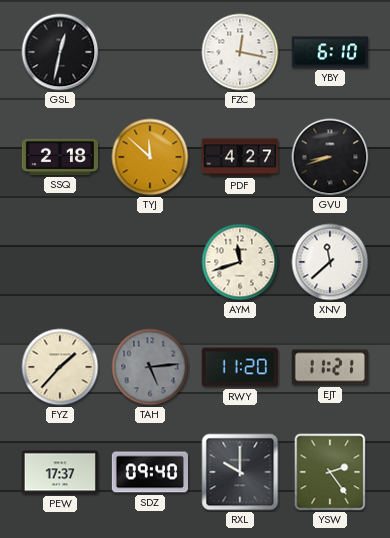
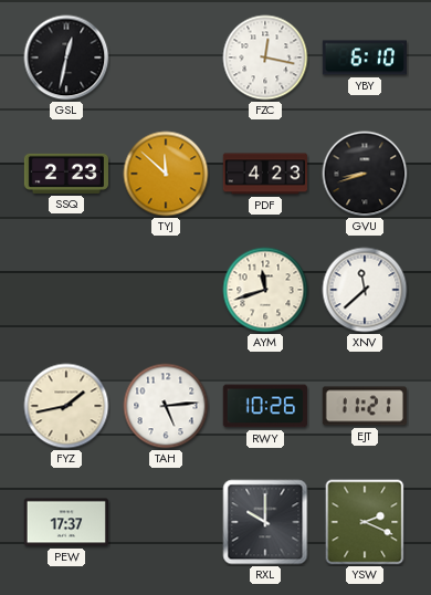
SSQ: 2:18 -> 2:23 (65, 174)
PDF: 4:27 -> 4:23 (264, 174)
FYZ: 1:37 -> 1:43 (66, 406)
TAH dial: grey -> white (166, 406)
RWY: 11:20 -> 10:26 (265, 406)
SDZ: 09:40 -> none (149, 472)
YSW: 2:24 -> 2:19 (365, 522)
